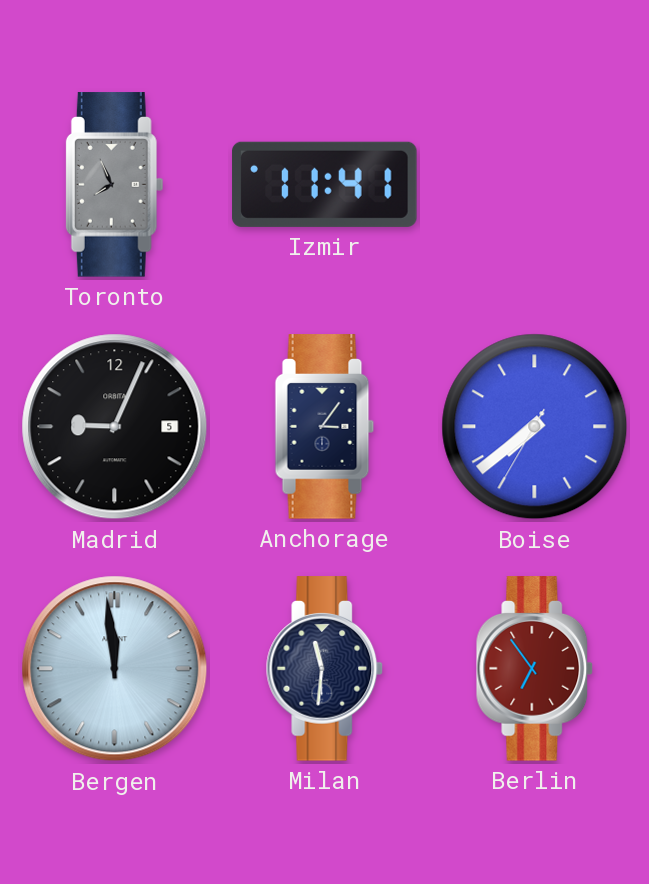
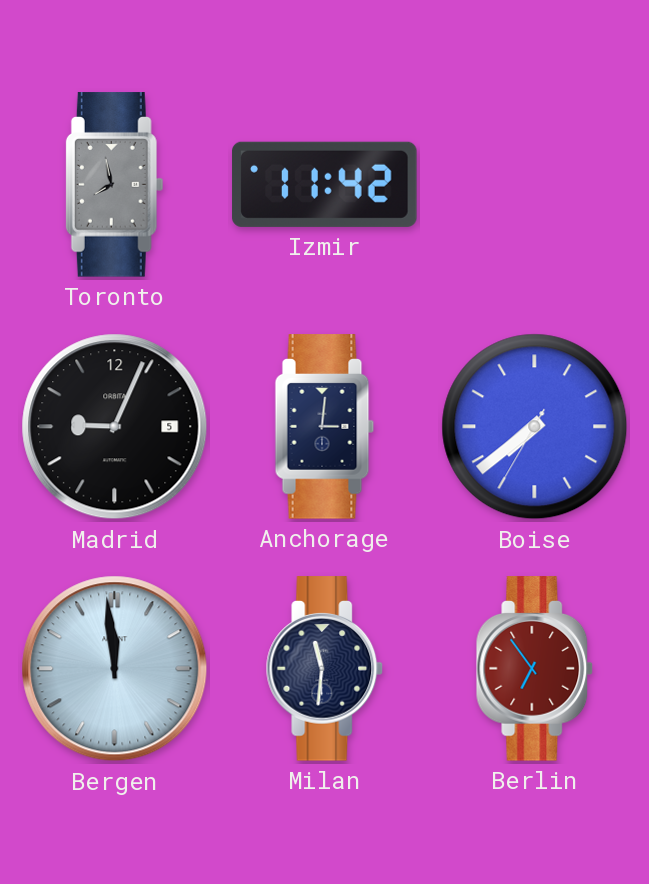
Toronto: 7:56 -> 7:58 (114, 185)
Izmir: 11:41 -> 11:42 (325, 184)
Anchorage: 3:06 -> 3:01 (325, 427)
